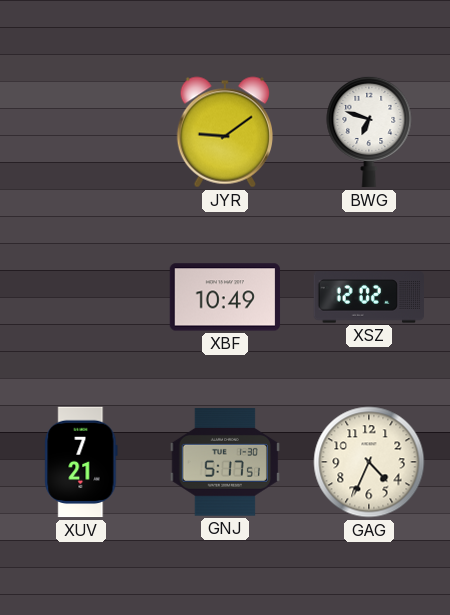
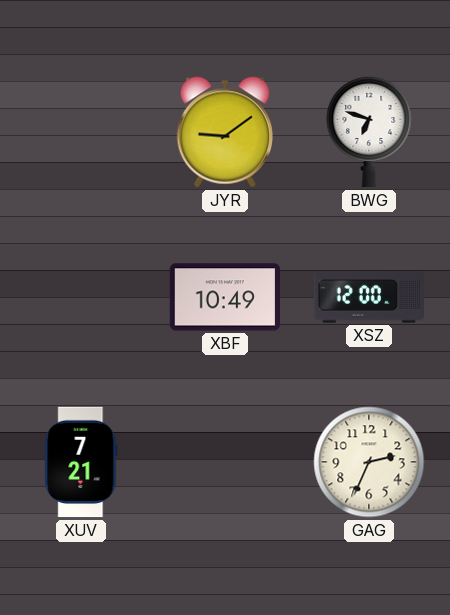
XSZ: 12:02 -> 12:00 (368, 297)
GNJ: 5:17 -> none (224, 462)
GAG: 4:34 -> 2:34 (369, 462)
